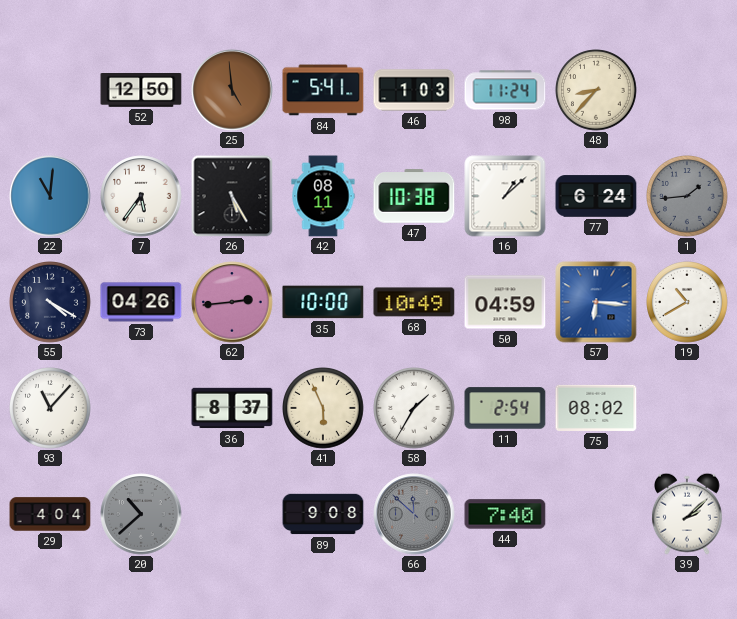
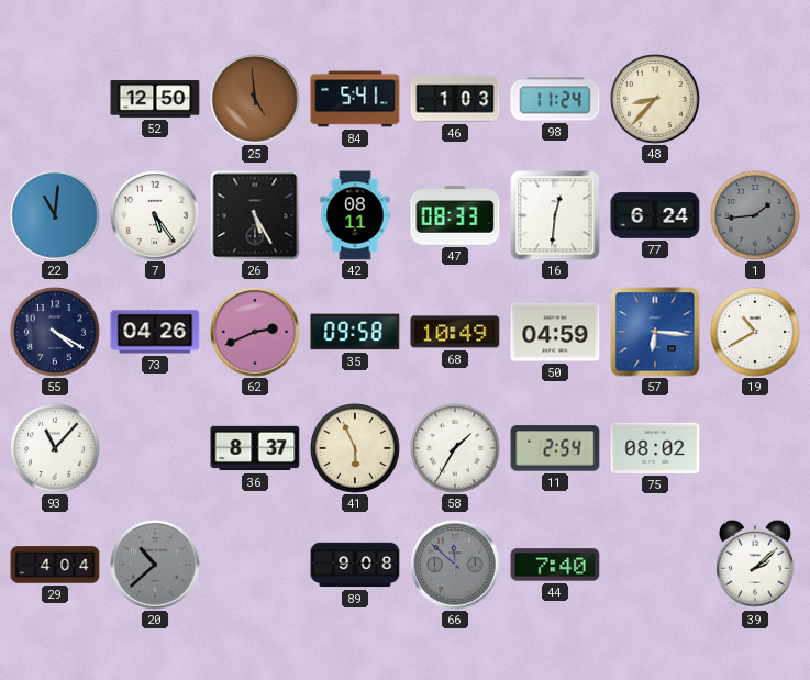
7: 5:36 -> 5:24 (155, 215)
47: 10:38 -> 08:33 (455, 215)
16: 1:08 -> 12:31 (555, 215)
62: 2:44 -> 2:41 (255, 332)
35: 10:00 -> 09:58 (355, 332)
